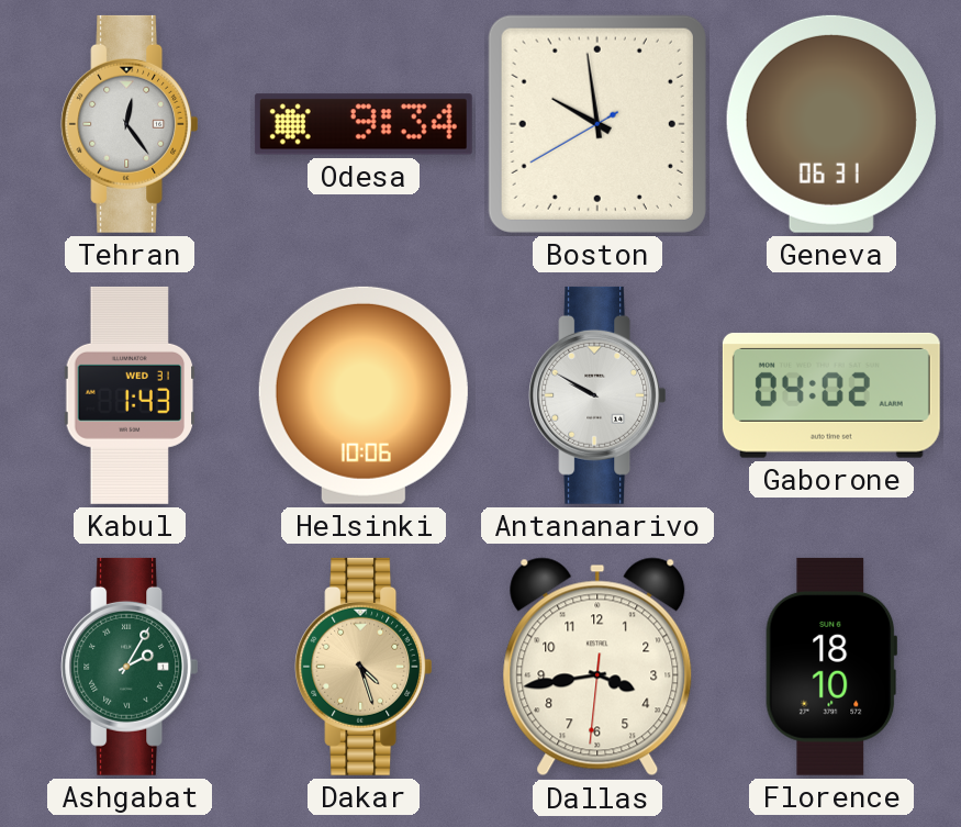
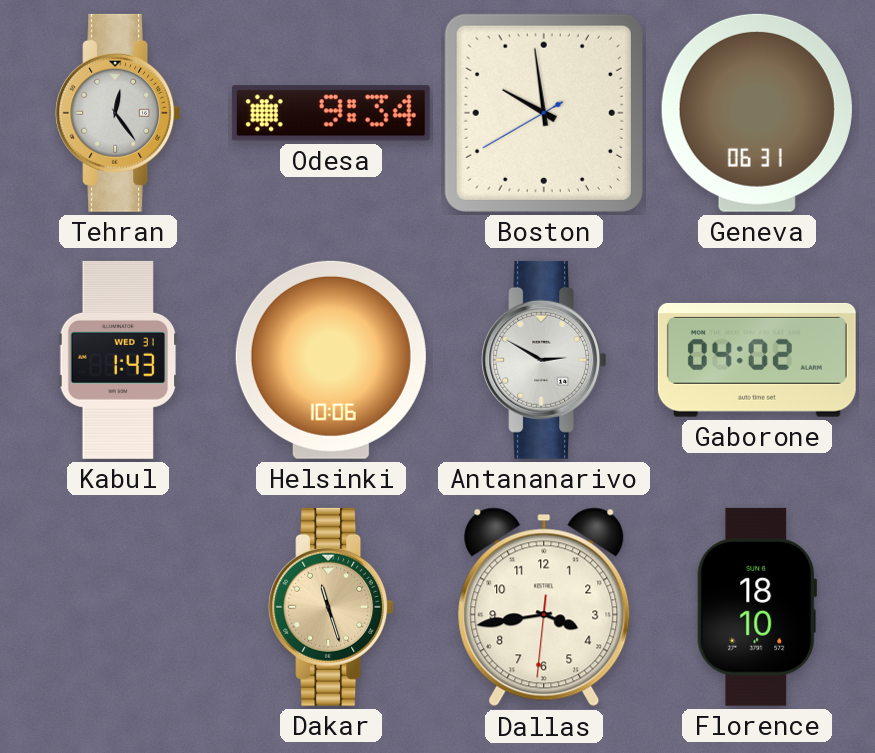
Antananarivo: 9:50 -> 2:50 (544, 360)
Ashgabat: 2:05 -> none (130, 667)
Dakar: 4:27 -> 11:27 (331, 607)
